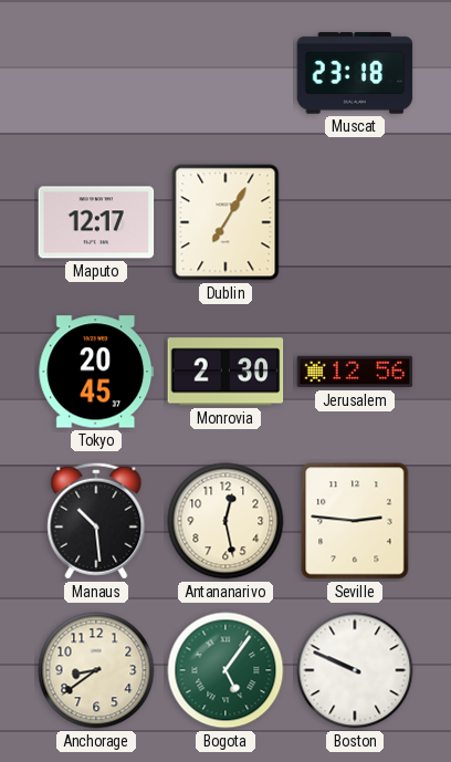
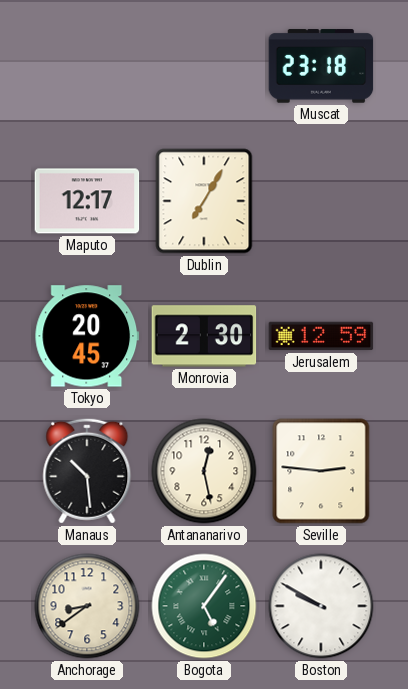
Jerusalem: 12:56 -> 12:59 (321, 336)
Boston: 9:49 -> 9:50 (321, 606)
